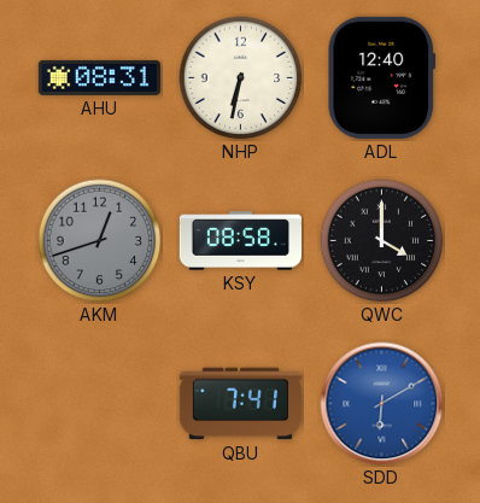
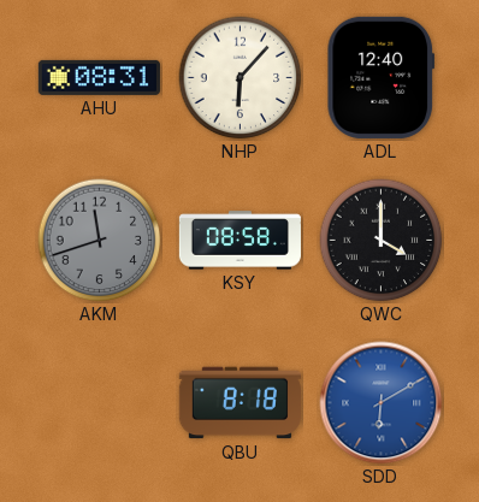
NHP: 6:32 -> 6:07 (241, 78)
AKM: 12:42 -> 11:42 (100, 241)
QBU: 7:41 -> 8:18 (239, 403)
